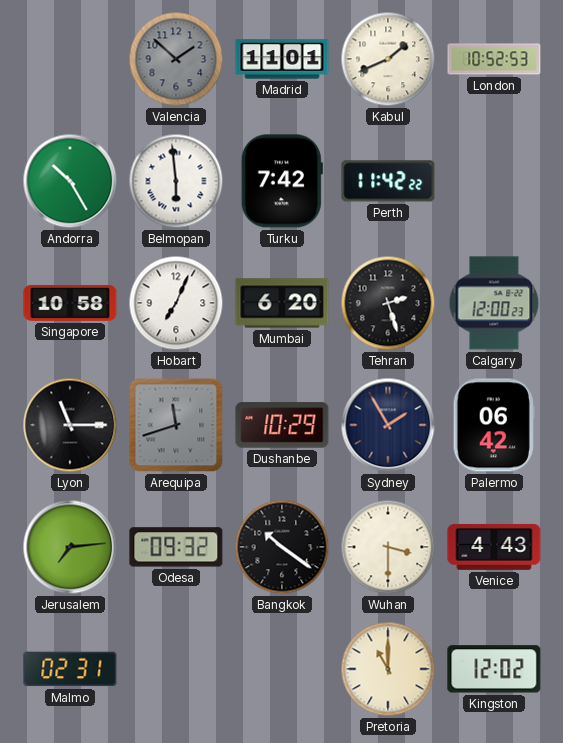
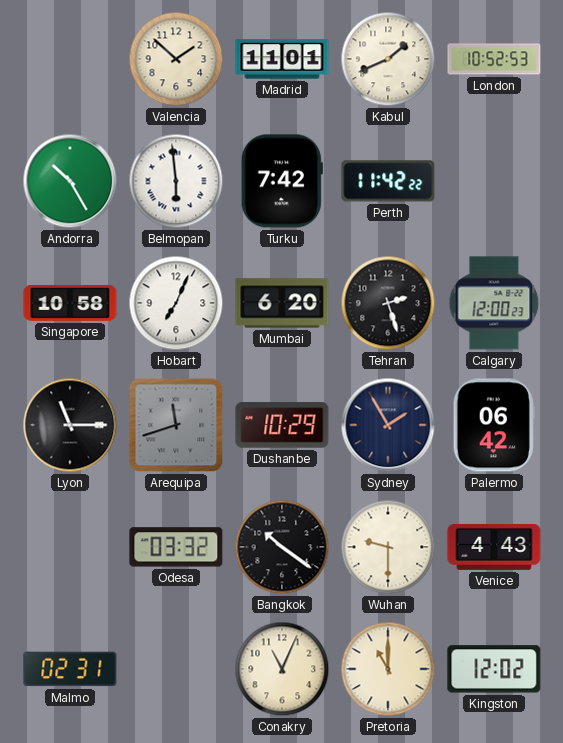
Valencia dial: grey -> cream (176, 59)
Jerusalem: 7:14 -> none (70, 547)
Odesa: 09:32 -> 03:32 (176, 547)
Wuhan: 3:30 -> 9:30 (388, 547)
Conakry: none -> 11:04 (282, 669)
